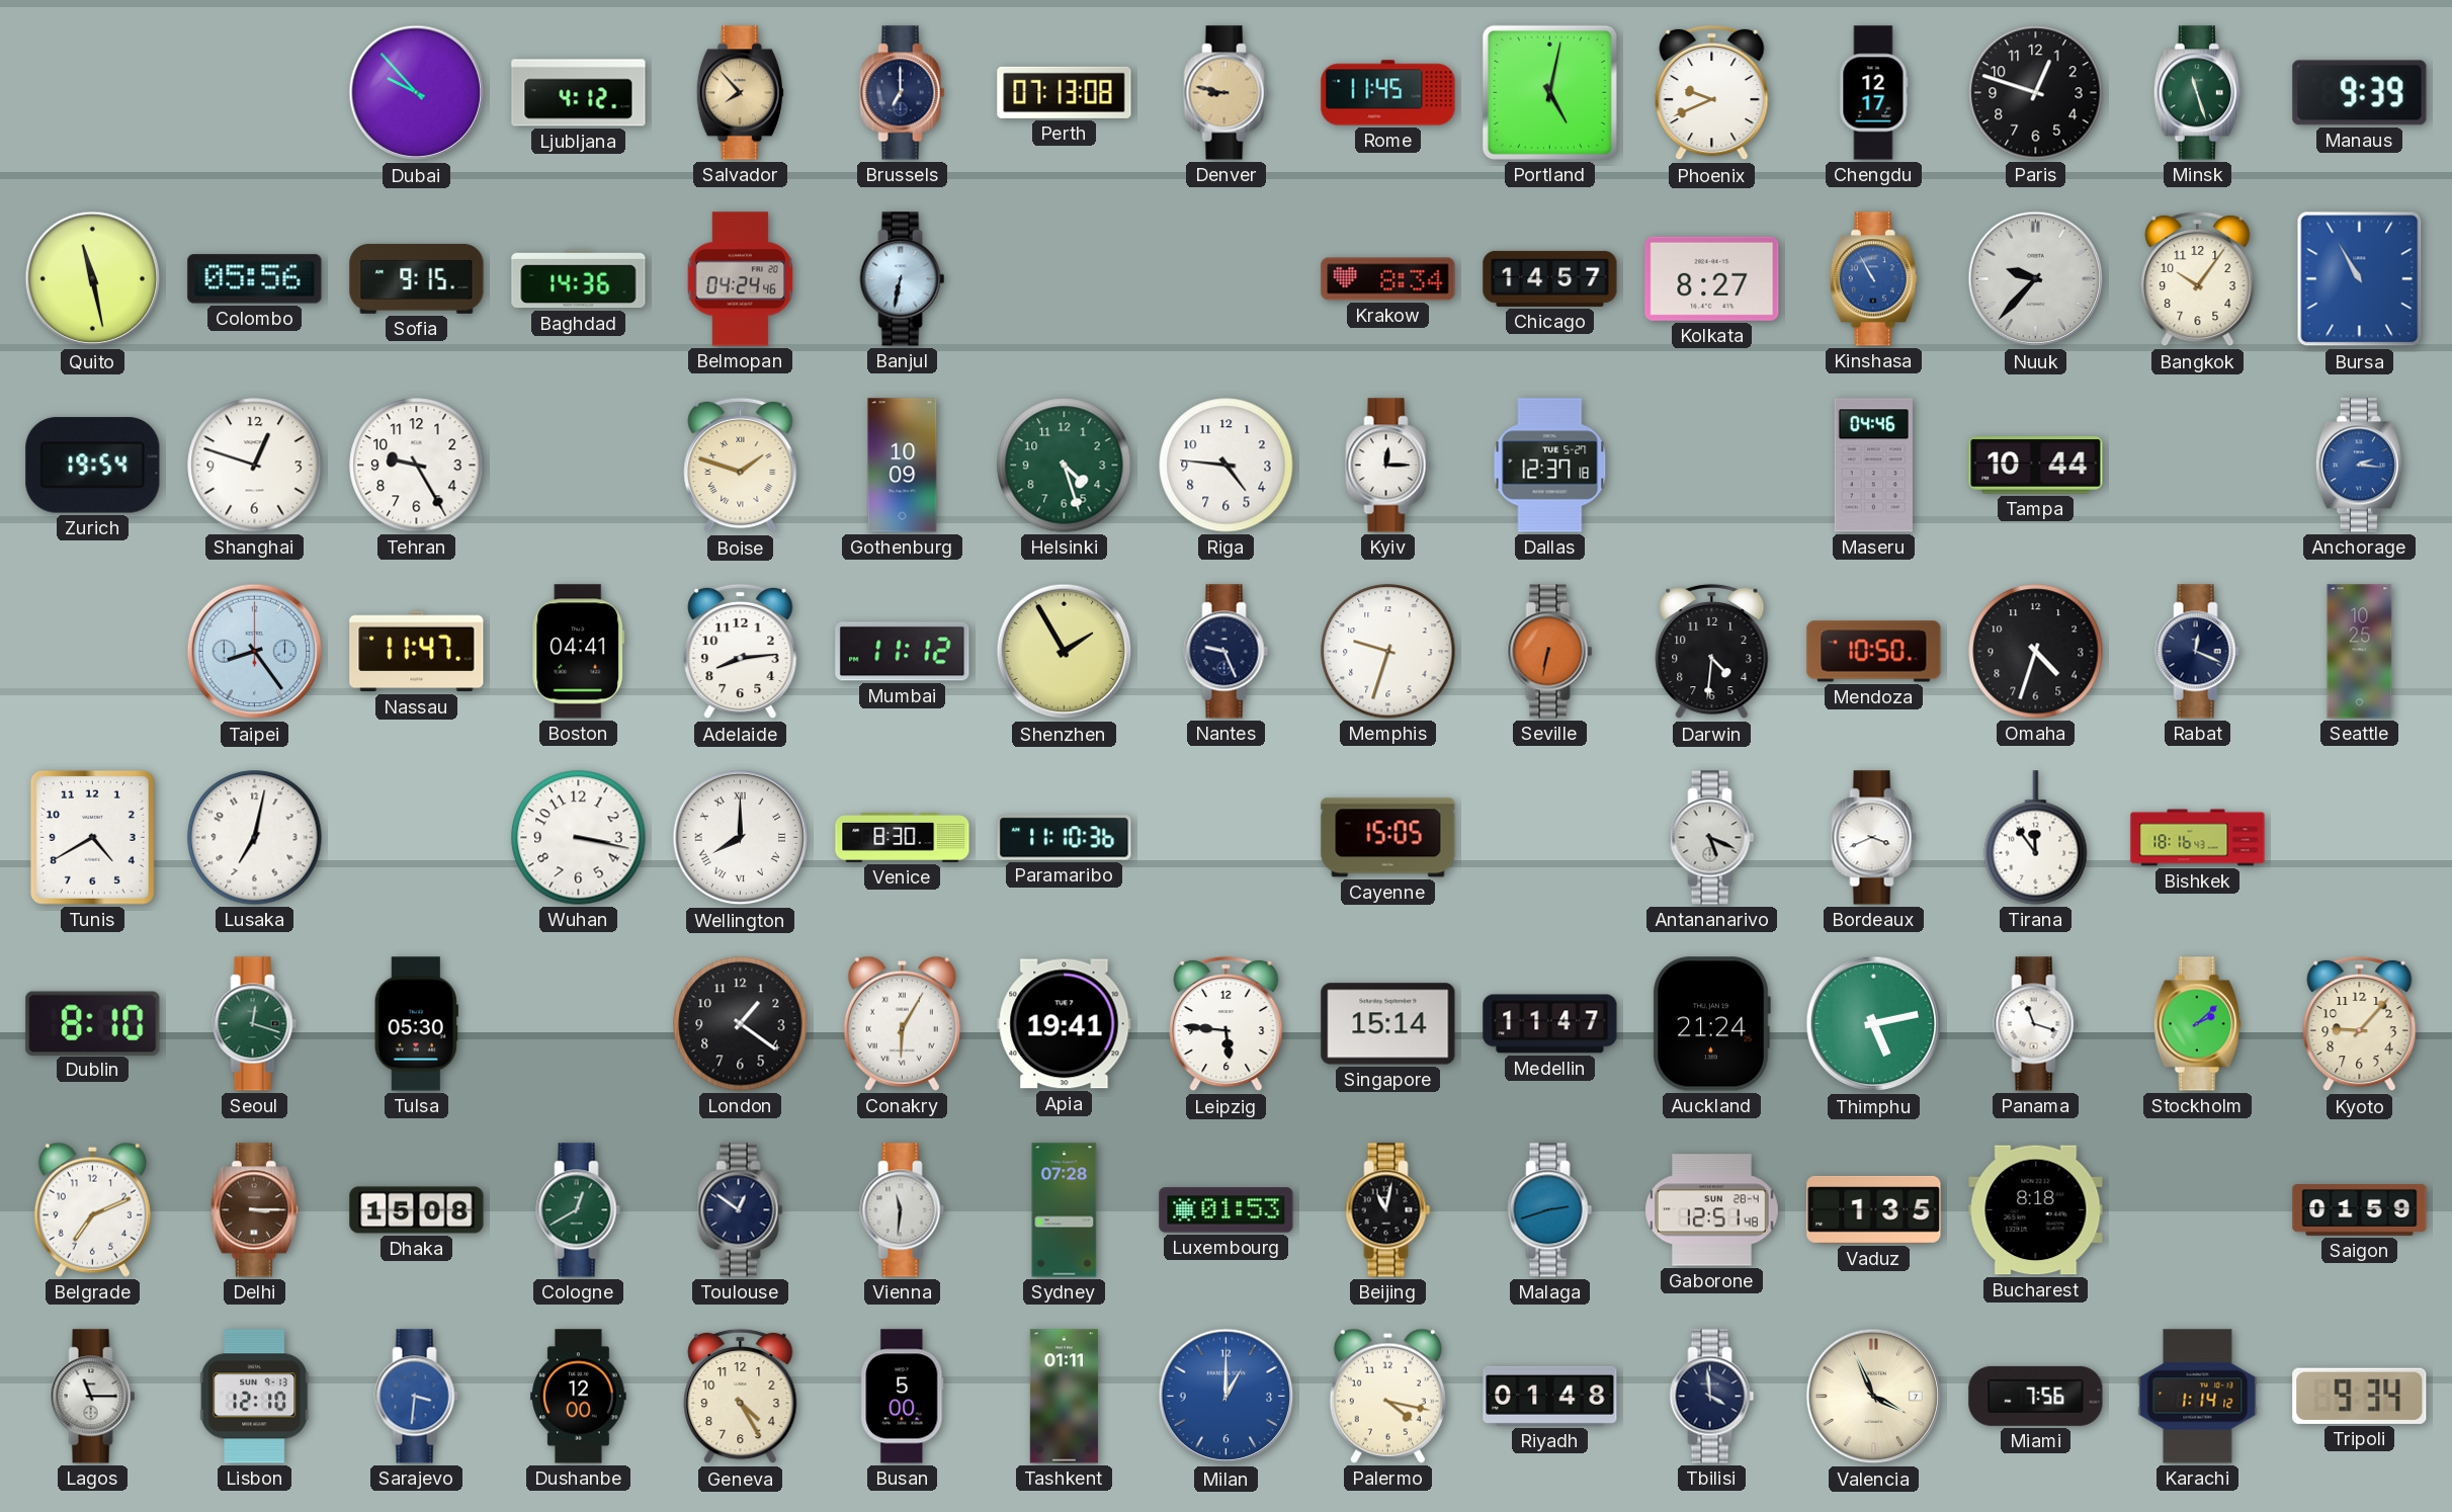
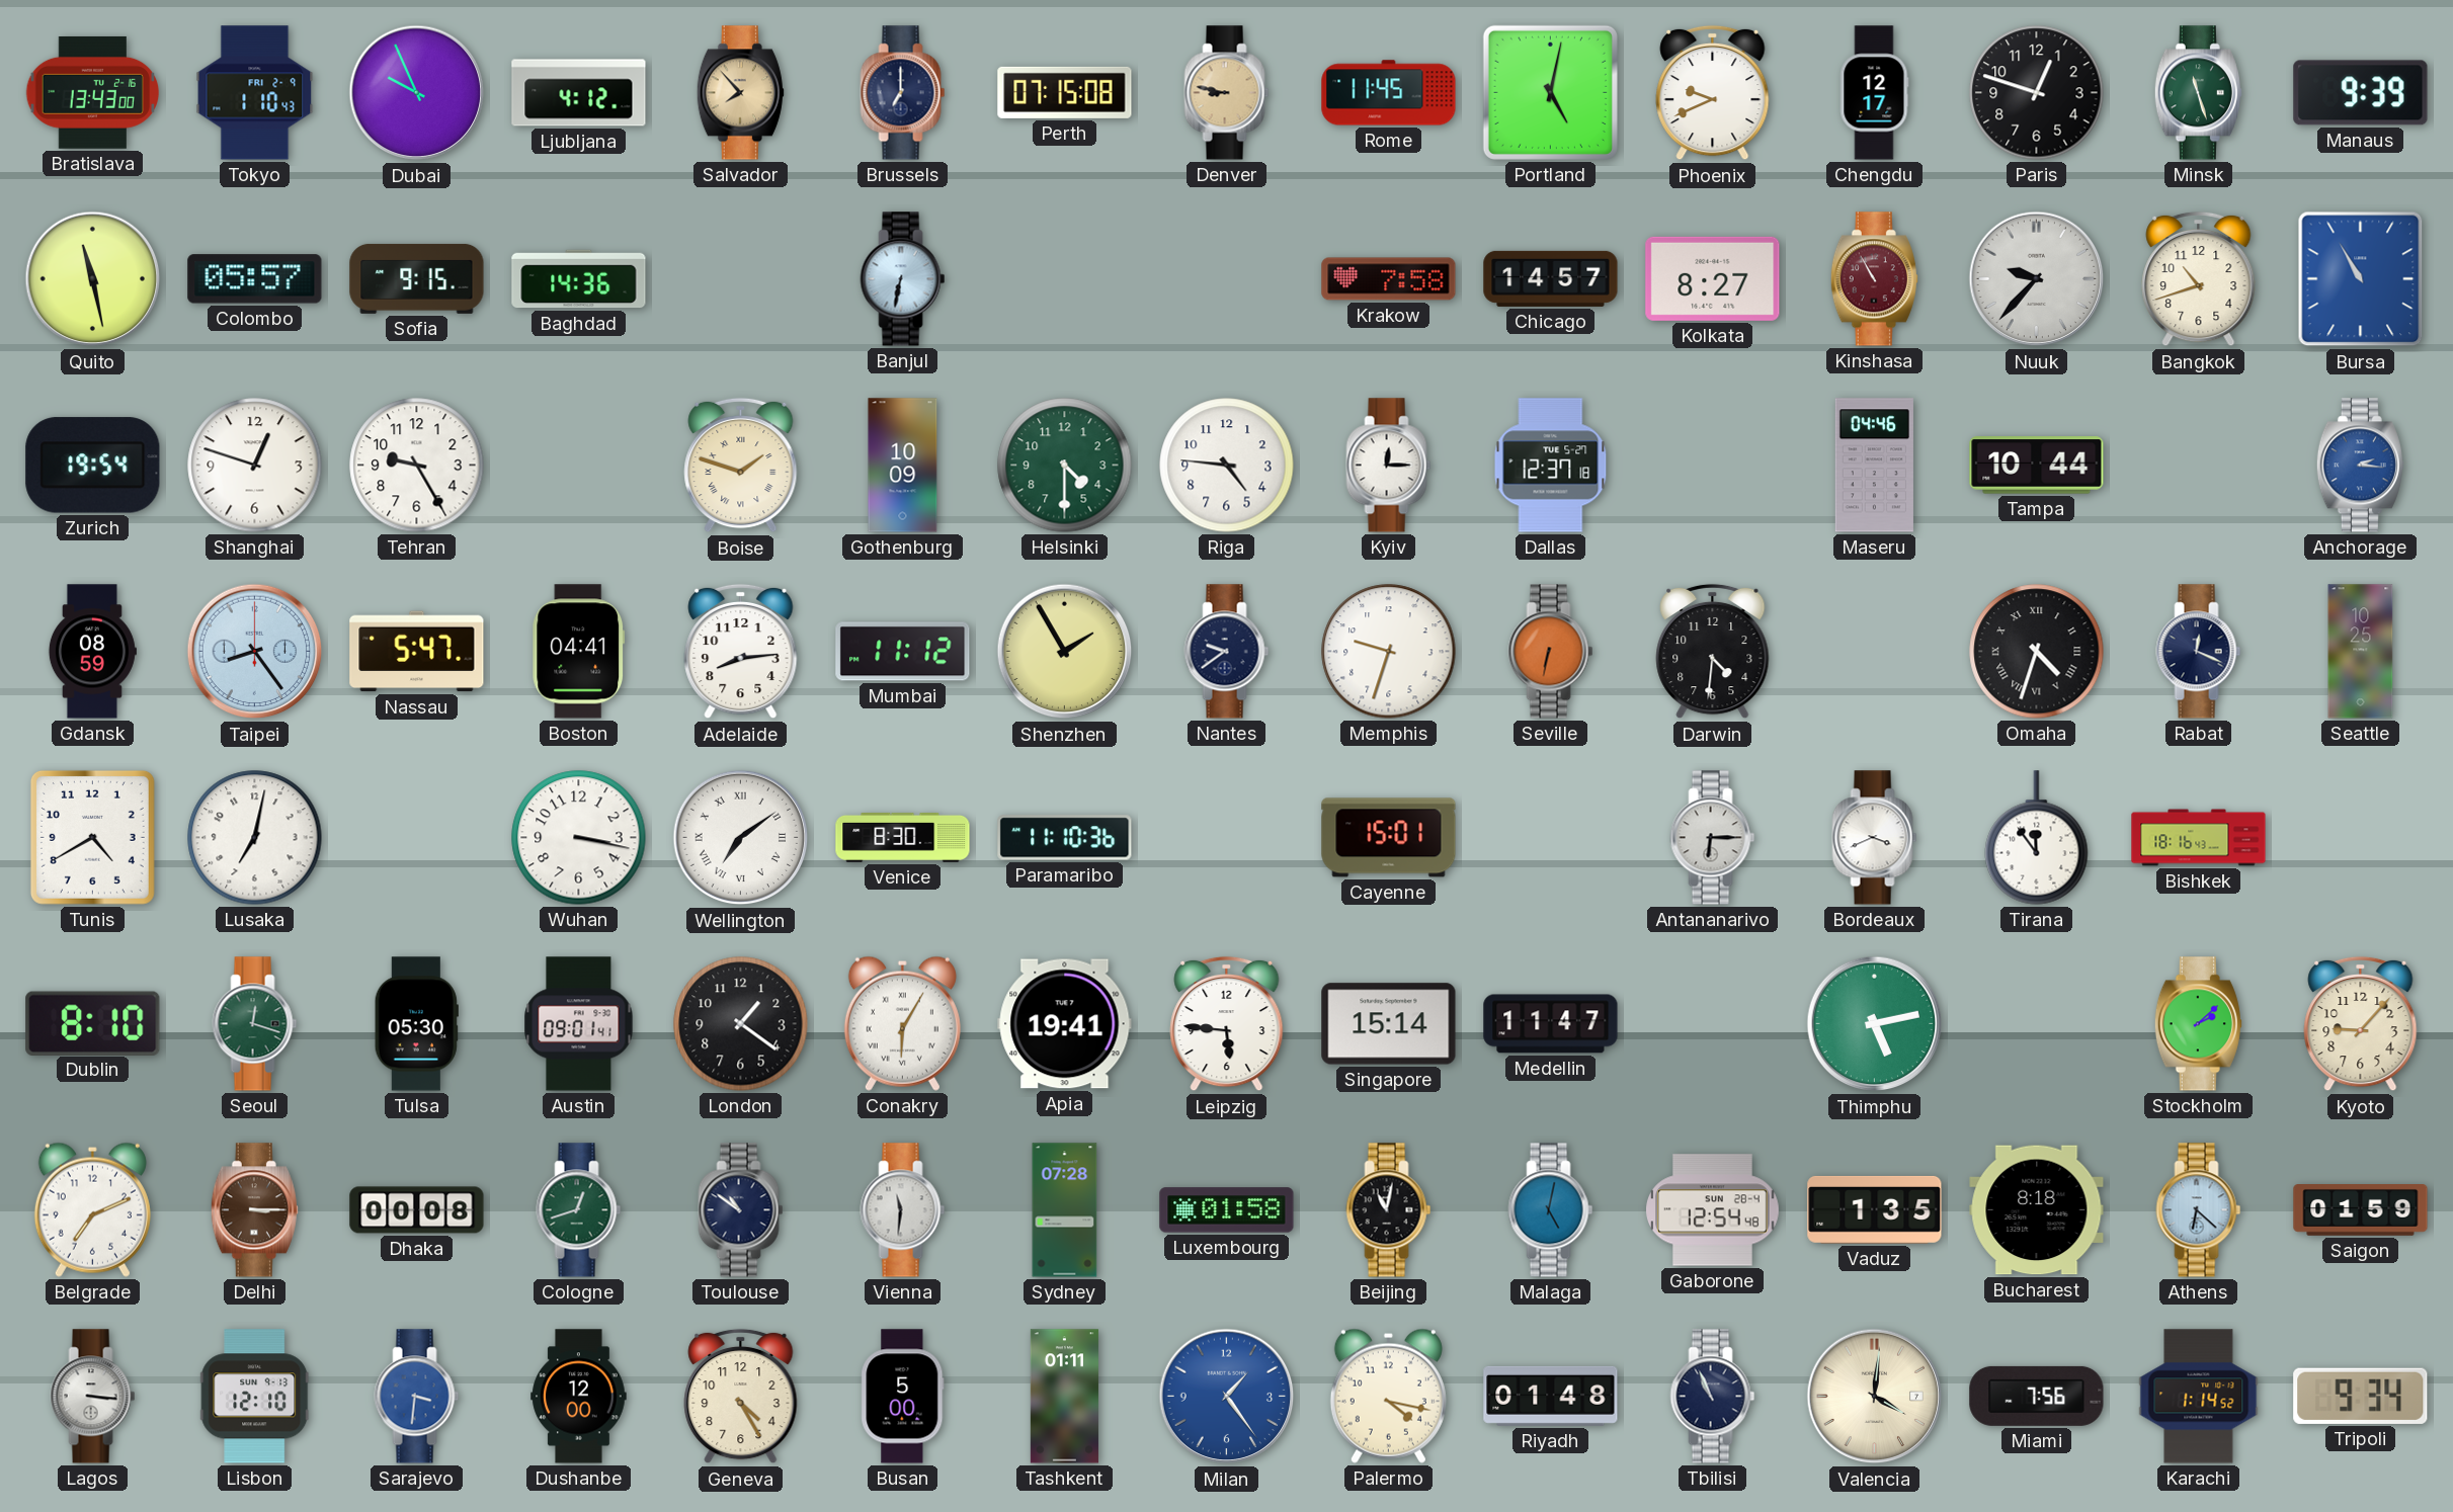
Bratislava: none -> 13:43 (92, 92)
Tokyo: none -> 1:10 (255, 93)
Dubai: 9:53 -> 9:56 (417, 93)
Perth: 07:13 -> 07:15 (1065, 92)
Colombo: 05:56 -> 05:57 (255, 279)
Belmopan: 04:24 -> none (741, 279)
Krakow: 8:34 -> 7:58 (1389, 279)
Kinshasa dial: blue -> burgundy (1874, 279)
Bangkok: 10:06 -> 10:42 (2199, 279)
Helsinki: 4:27 -> 4:30 (1065, 466)
Gdansk: none -> 08:59 (92, 652)
Nassau: 11:47 -> 5:47 (417, 652)
Nantes: 9:26 -> 9:39 (1227, 652)
Mendoza: 10:50 -> none (1874, 652)
Omaha numerals: Arabic -> Roman (2037, 652)
Wellington: 8:00 -> 7:09 (741, 838)
Cayenne: 15:05 -> 15:01 (1389, 838)
Antananarivo: 5:19 -> 6:15 (1713, 838)
Austin: none -> 09:01 (579, 1024)
Auckland: 21:24 -> none (1711, 1024)
Panama: 11:18 -> none (2036, 1024)
Dhaka: 15:08 -> 00:08 (417, 1210)
Cologne: 12:40 -> 12:42 (579, 1210)
Toulouse: 12:51 -> 10:51 (741, 1210)
Luxembourg: 01:53 -> 01:58 (1227, 1210)
Malaga: 2:42 -> 5:02 (1551, 1210)
Gaborone: 12:51 -> 12:54 (1713, 1210)
Athens: none -> 6:22 (2199, 1210)
Lagos: 11:15 -> 3:16 (93, 1397)
Milan: 1:00 -> 1:24 (1227, 1397)
Tbilisi: 3:59 -> 10:56 (1713, 1397)
Valencia: 3:56 -> 4:01 (1875, 1397)
Karachi: 1:14:12 -> 1:14:52 (2199, 1397)
